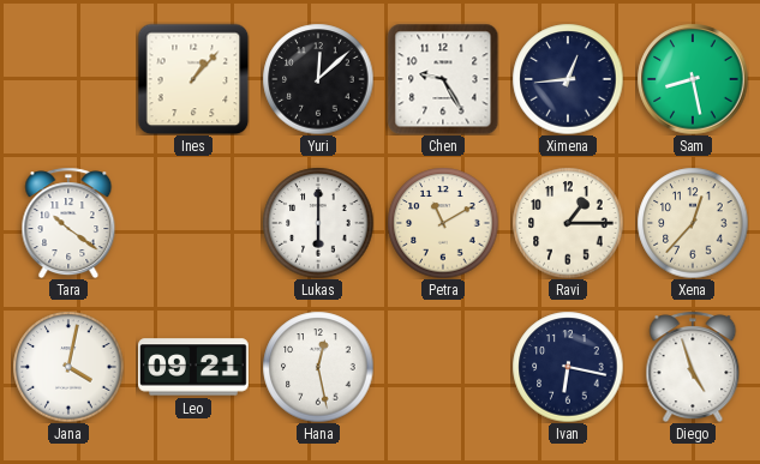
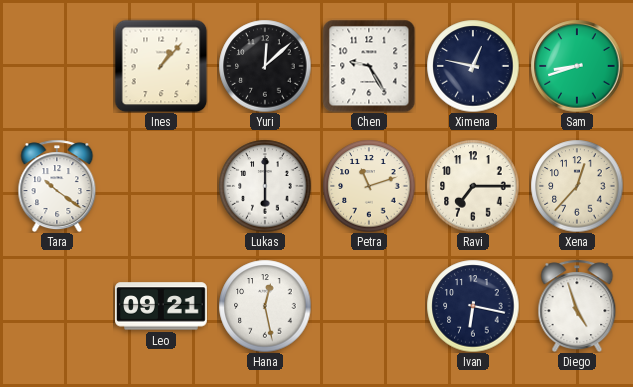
Ximena: 12:44 -> 12:47 (473, 66)
Sam: 8:28 -> 8:42 (577, 66)
Petra: 11:10 -> 11:12 (369, 186)
Ravi: 1:15 -> 7:15 (473, 186)
Jana: 4:02 -> none (68, 367)
